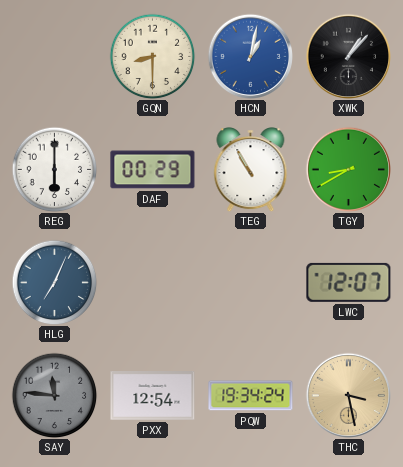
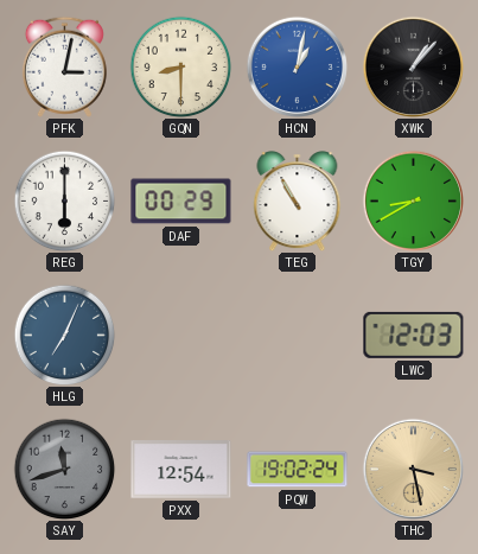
PFK: none -> 3:02 (64, 66)
LWC: 12:07 -> 12:03 (414, 335)
SAY: 11:46 -> 11:42 (64, 469)
PQW: 19:34 -> 19:02 (298, 470)
